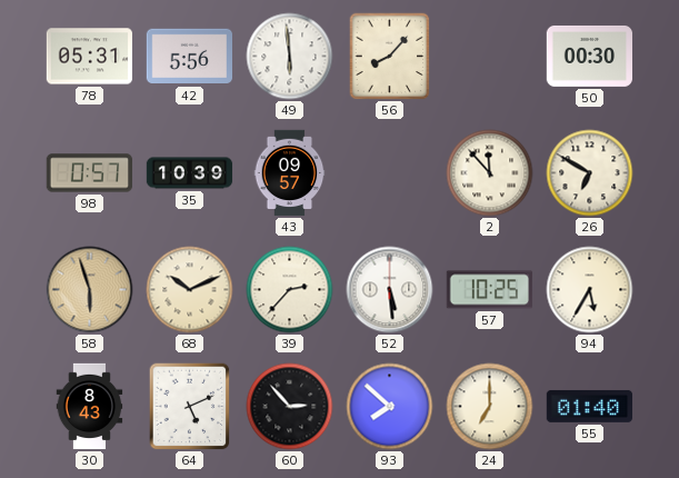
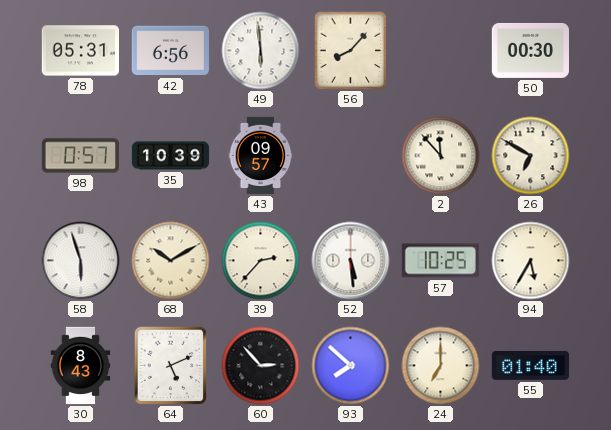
42: 5:56 -> 6:56 (170, 51)
58 dial: champagne -> white (81, 261)
68: 10:11 -> 10:10 (171, 261)
